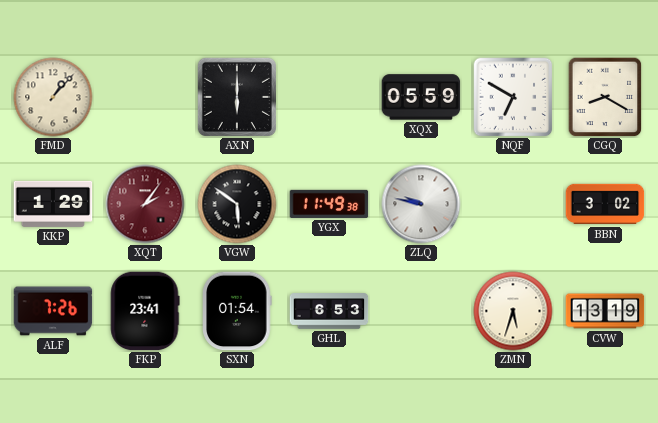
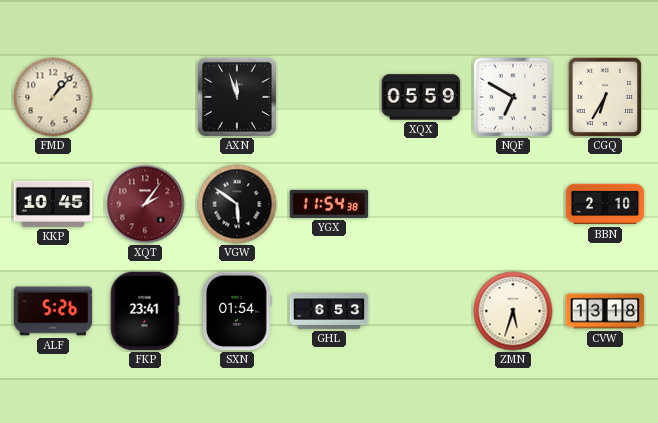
AXN: 6:00 -> 11:57 (237, 97)
CGQ: 8:20 -> 6:35 (605, 97)
KKP: 1:29 -> 10:45 (53, 204)
YGX: 11:49 -> 11:54 (329, 204)
ZLQ: 9:47 -> none (421, 204)
BBN: 3:02 -> 2:10 (605, 204)
ALF: 7:26 -> 5:26 (53, 311)
CVW: 13:19 -> 13:18 (605, 311)
